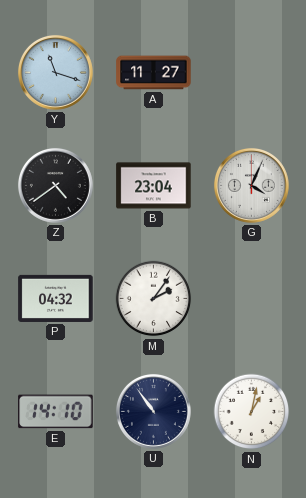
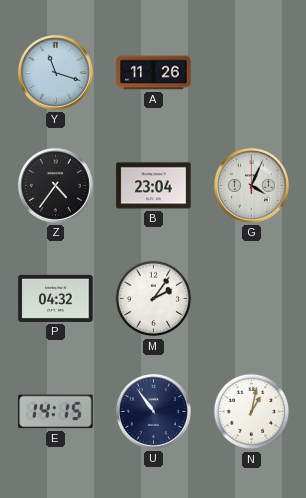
A: 11:27 -> 11:26 (154, 73)
Z: 4:39 -> 4:36 (55, 185)
E: 14:10 -> 14:15 (56, 412)
